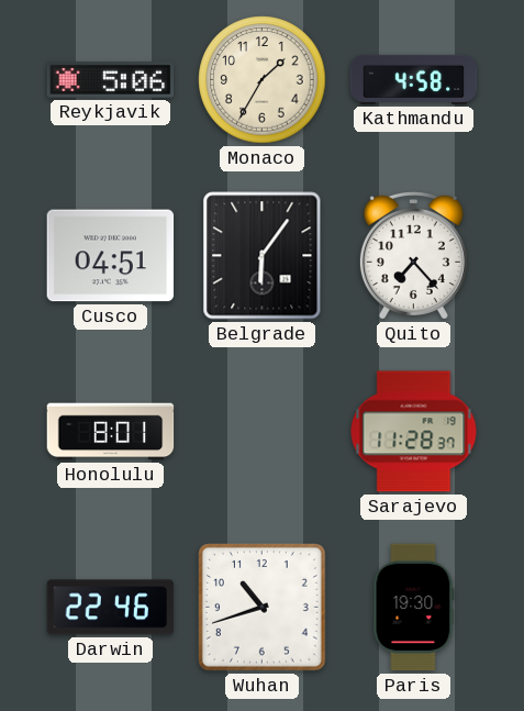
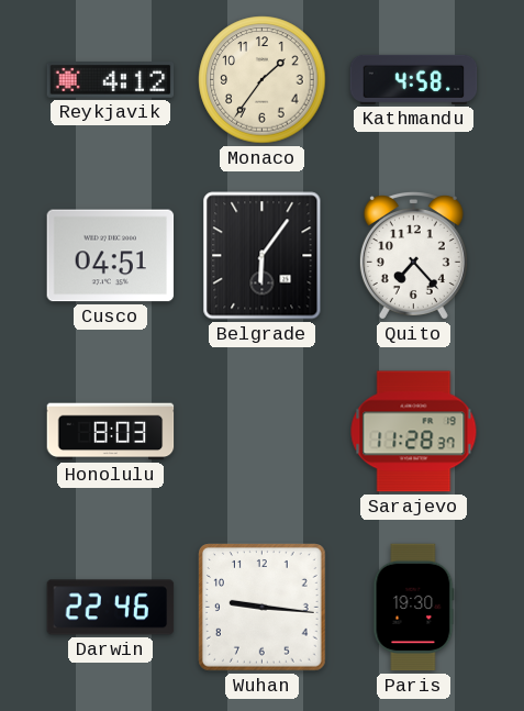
Reykjavik: 5:06 -> 4:12 (111, 80)
Monaco: 1:35 -> 1:36 (263, 80)
Honolulu: 8:01 -> 8:03 (111, 432)
Wuhan: 10:42 -> 9:16 (263, 608)
